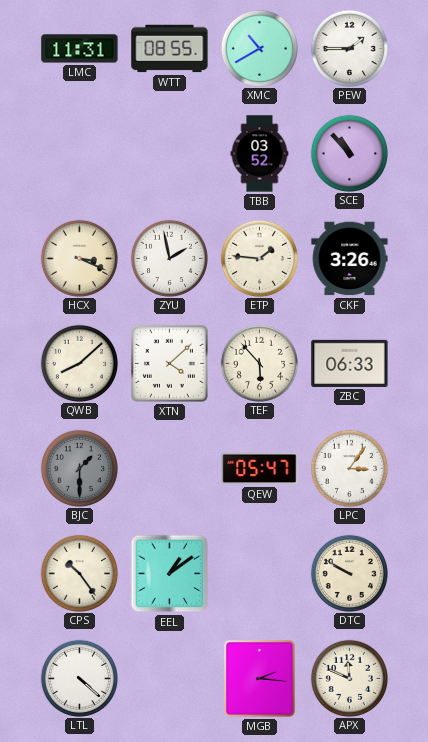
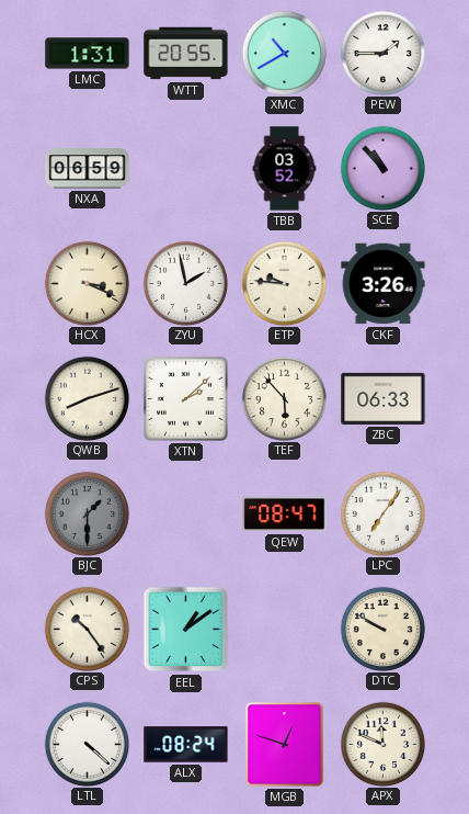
LMC: 11:31 -> 1:31 (88, 54)
WTT: 08:55 -> 20:55 (186, 54)
NXA: none -> 06:59 (88, 169)
ETP: 1:46 -> 9:46 (284, 283)
QWB: 8:08 -> 8:12 (87, 398)
XTN: 4:08 -> 2:08 (185, 398)
QEW: 05:47 -> 08:47 (285, 515)
LPC: 3:06 -> 7:06 (382, 513)
ALX: none -> 08:24 (186, 745)
MGB: 2:16 -> 12:48 (284, 745)
